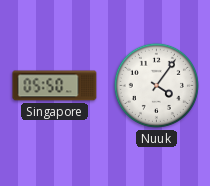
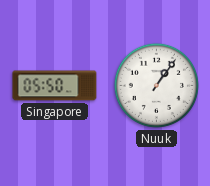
Nuuk: 4:06 -> 1:06 (156, 85)
